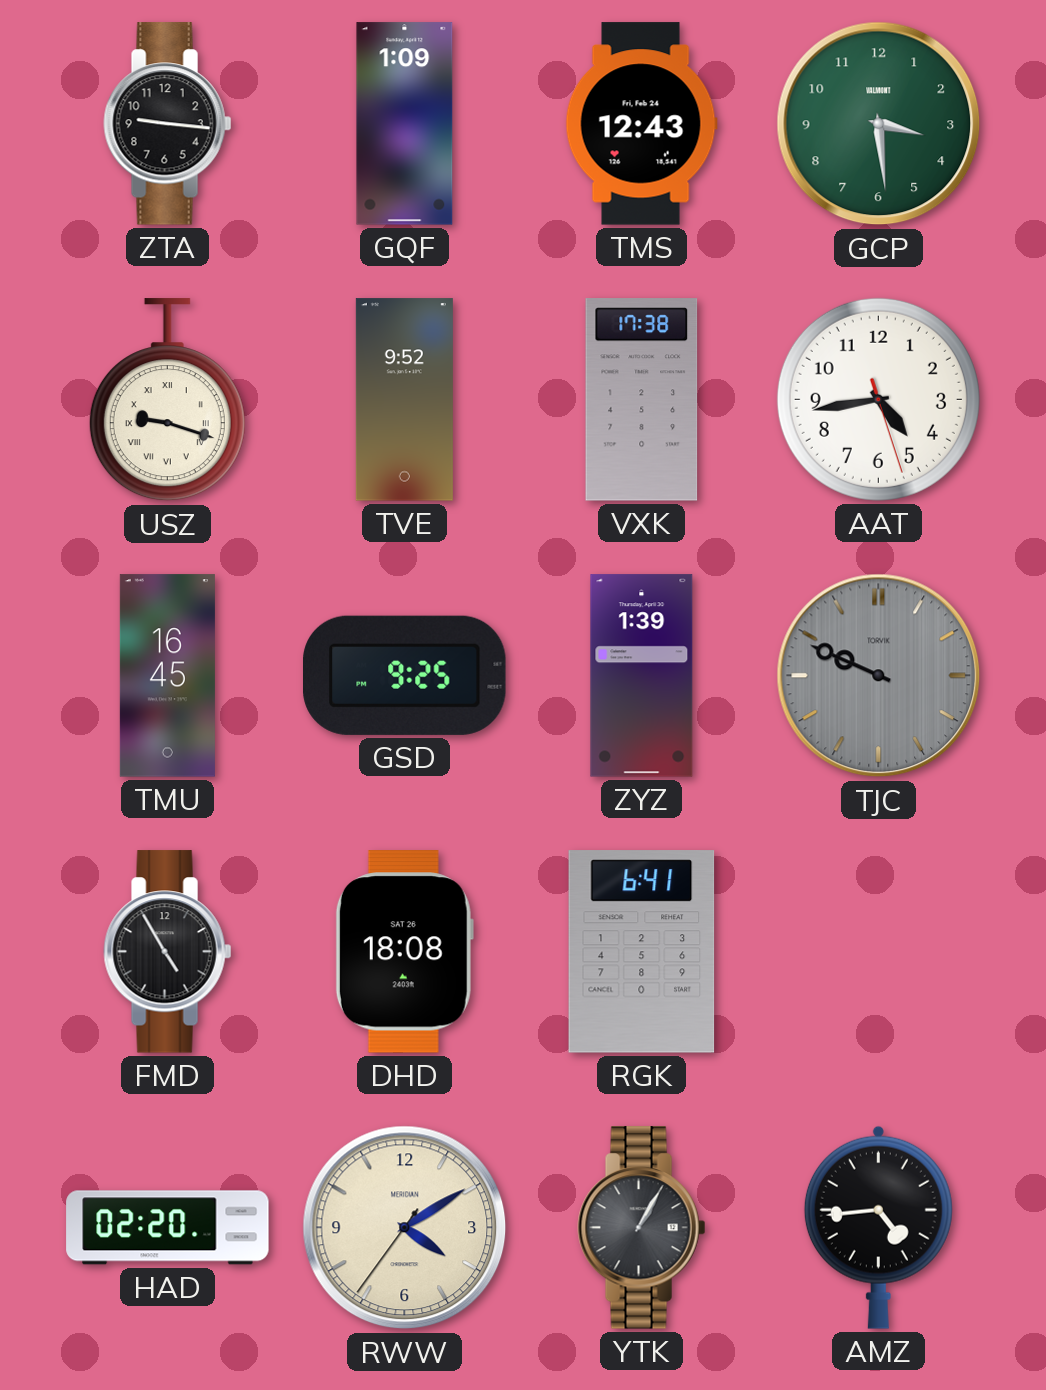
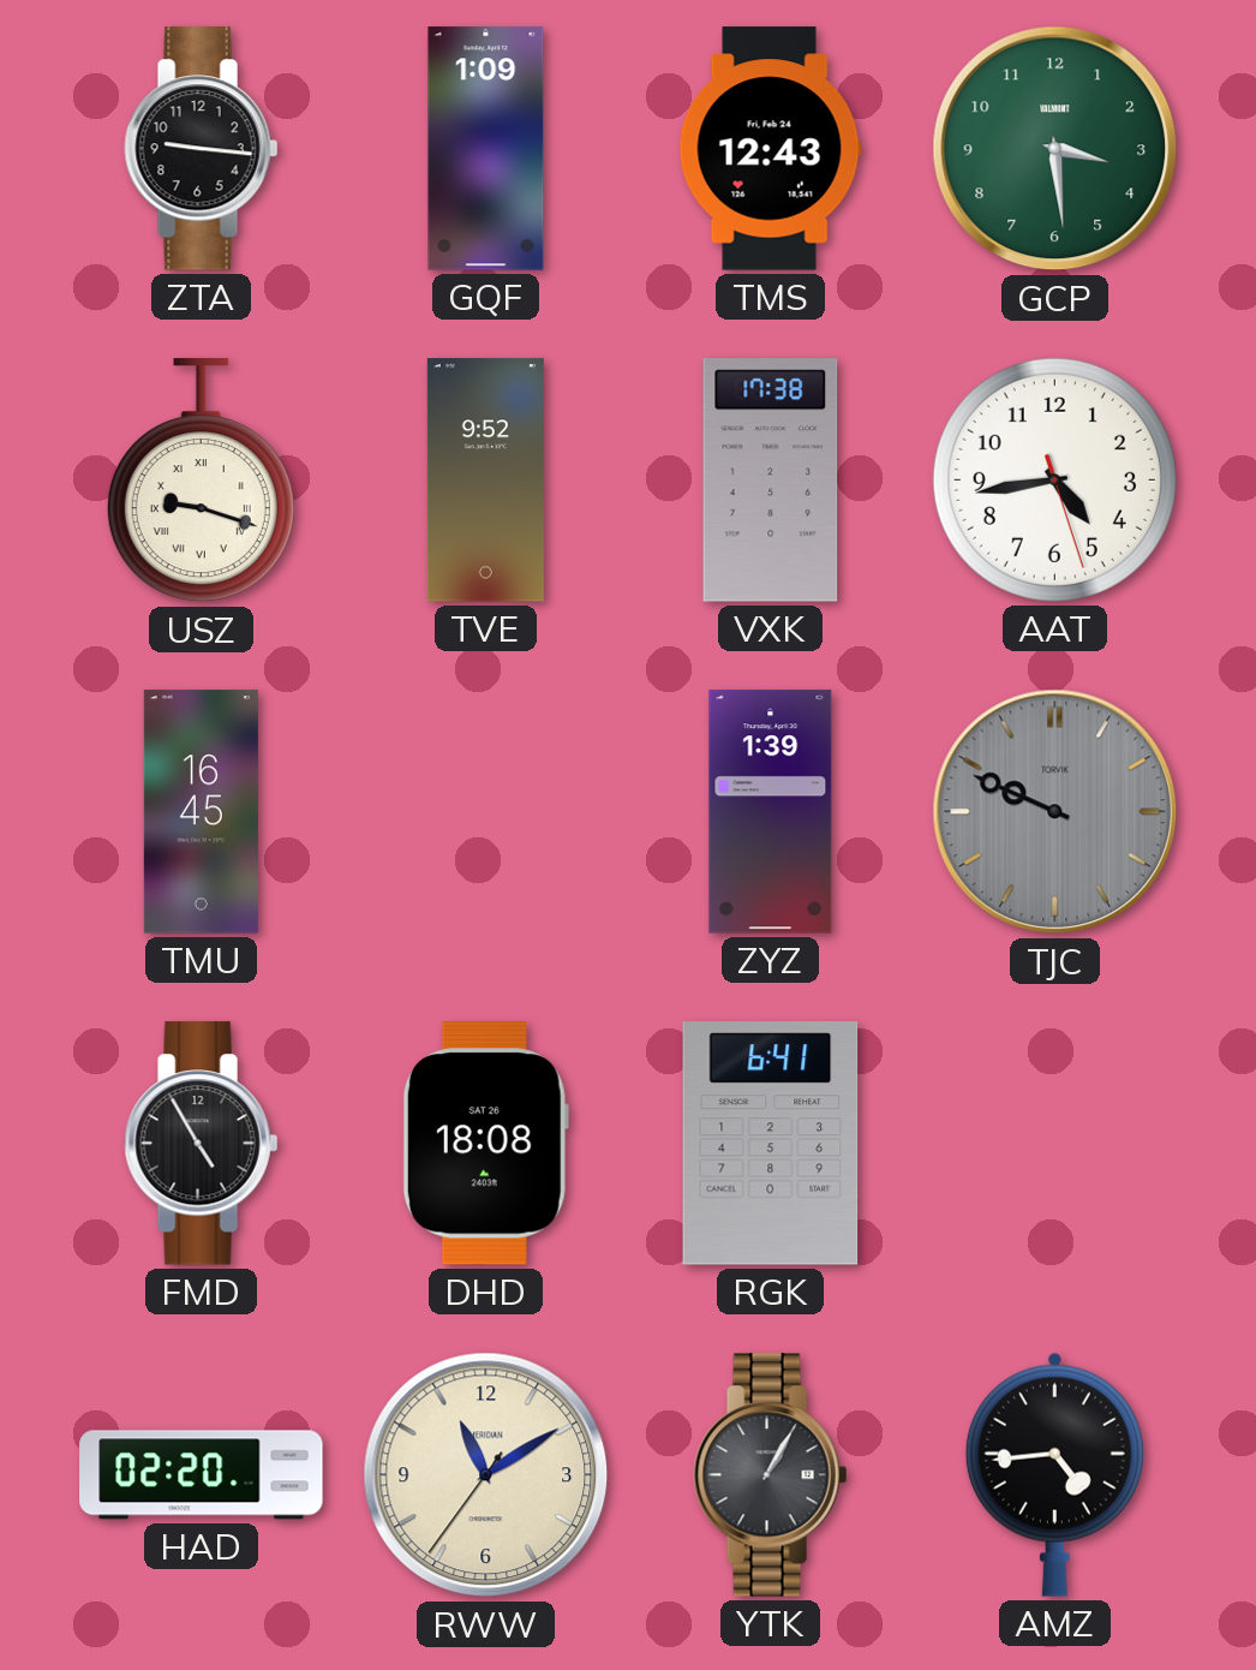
GSD: 9:25 -> none (405, 675)
RWW: 4:09 -> 11:09 (486, 1475)
